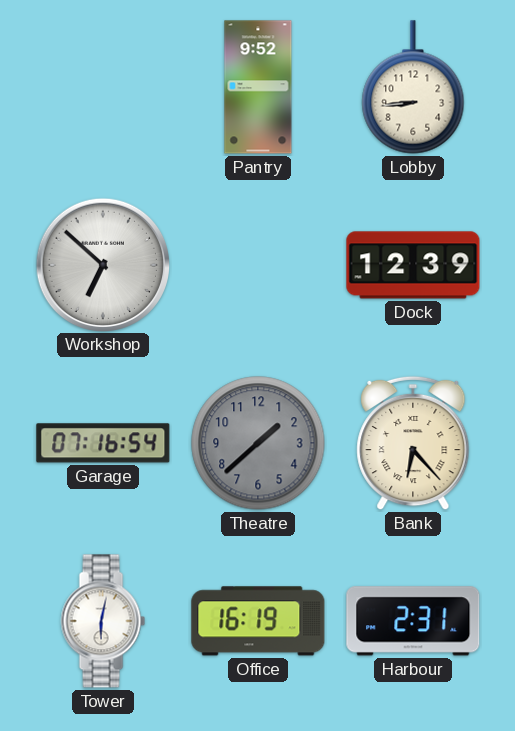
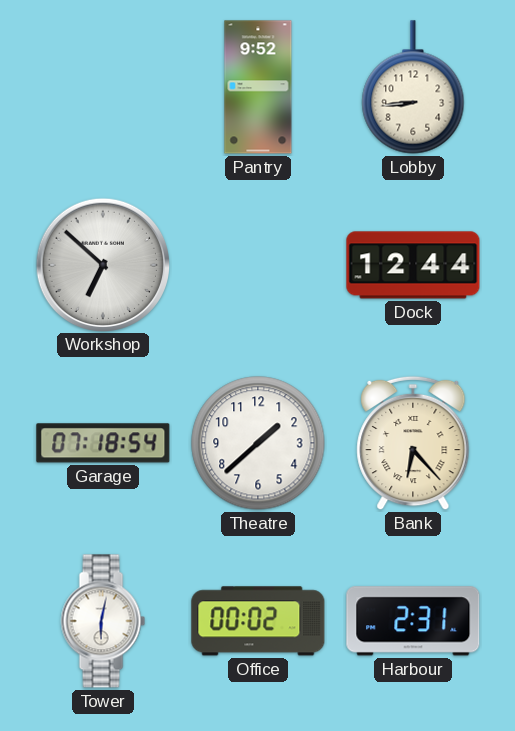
Dock: 12:39 -> 12:44 (413, 265)
Garage: 07:16 -> 07:18 (103, 443)
Theatre dial: grey -> white (258, 443)
Office: 16:19 -> 00:02 (258, 621)
